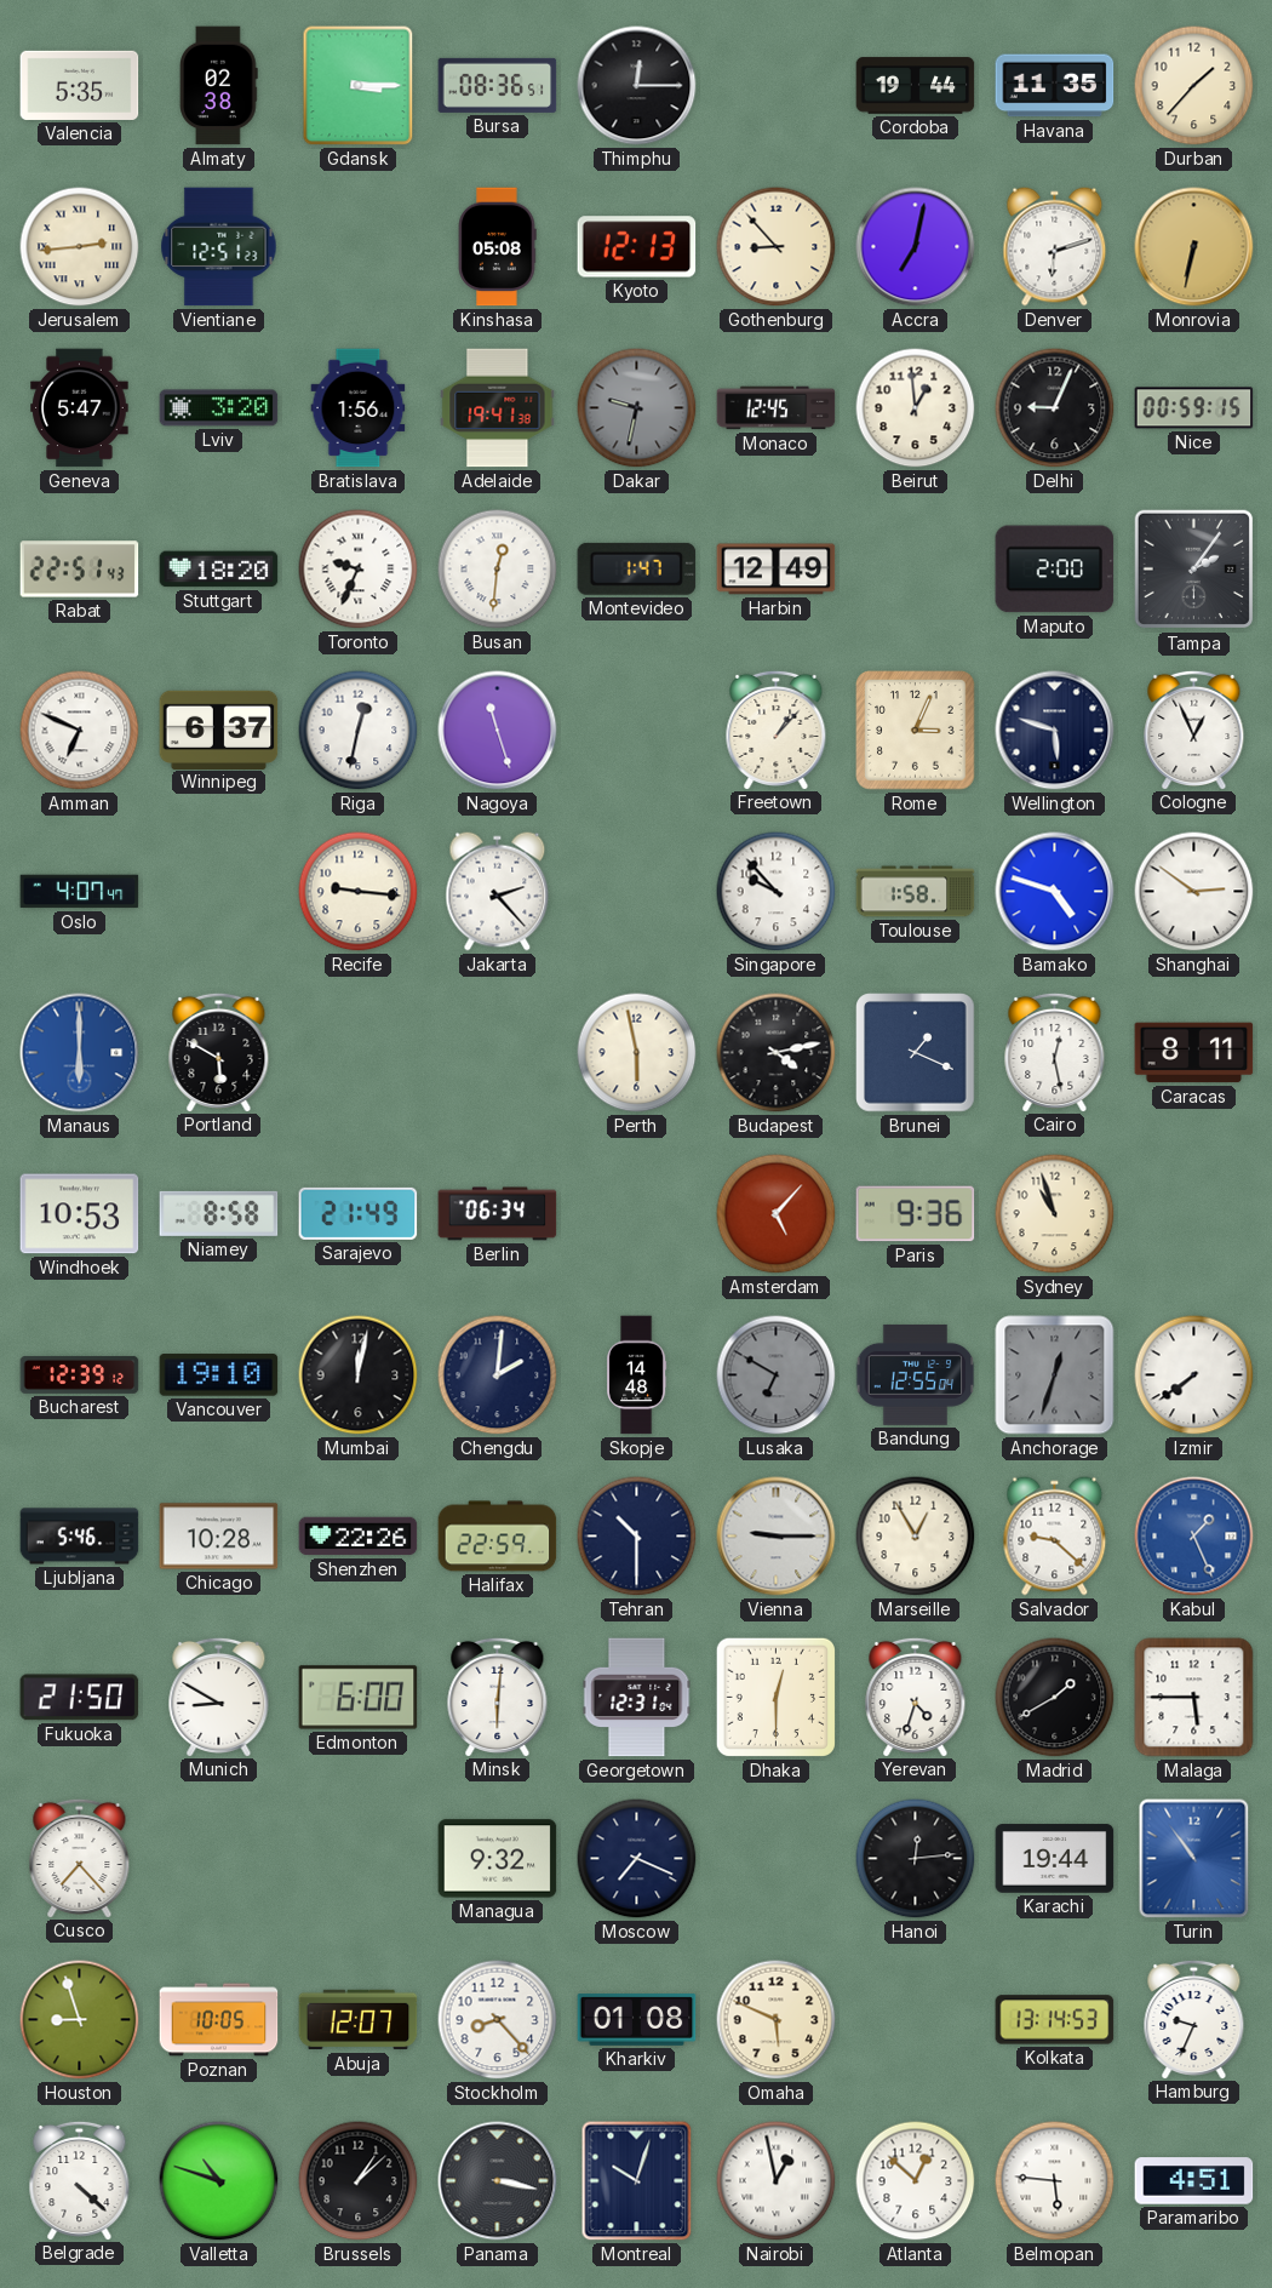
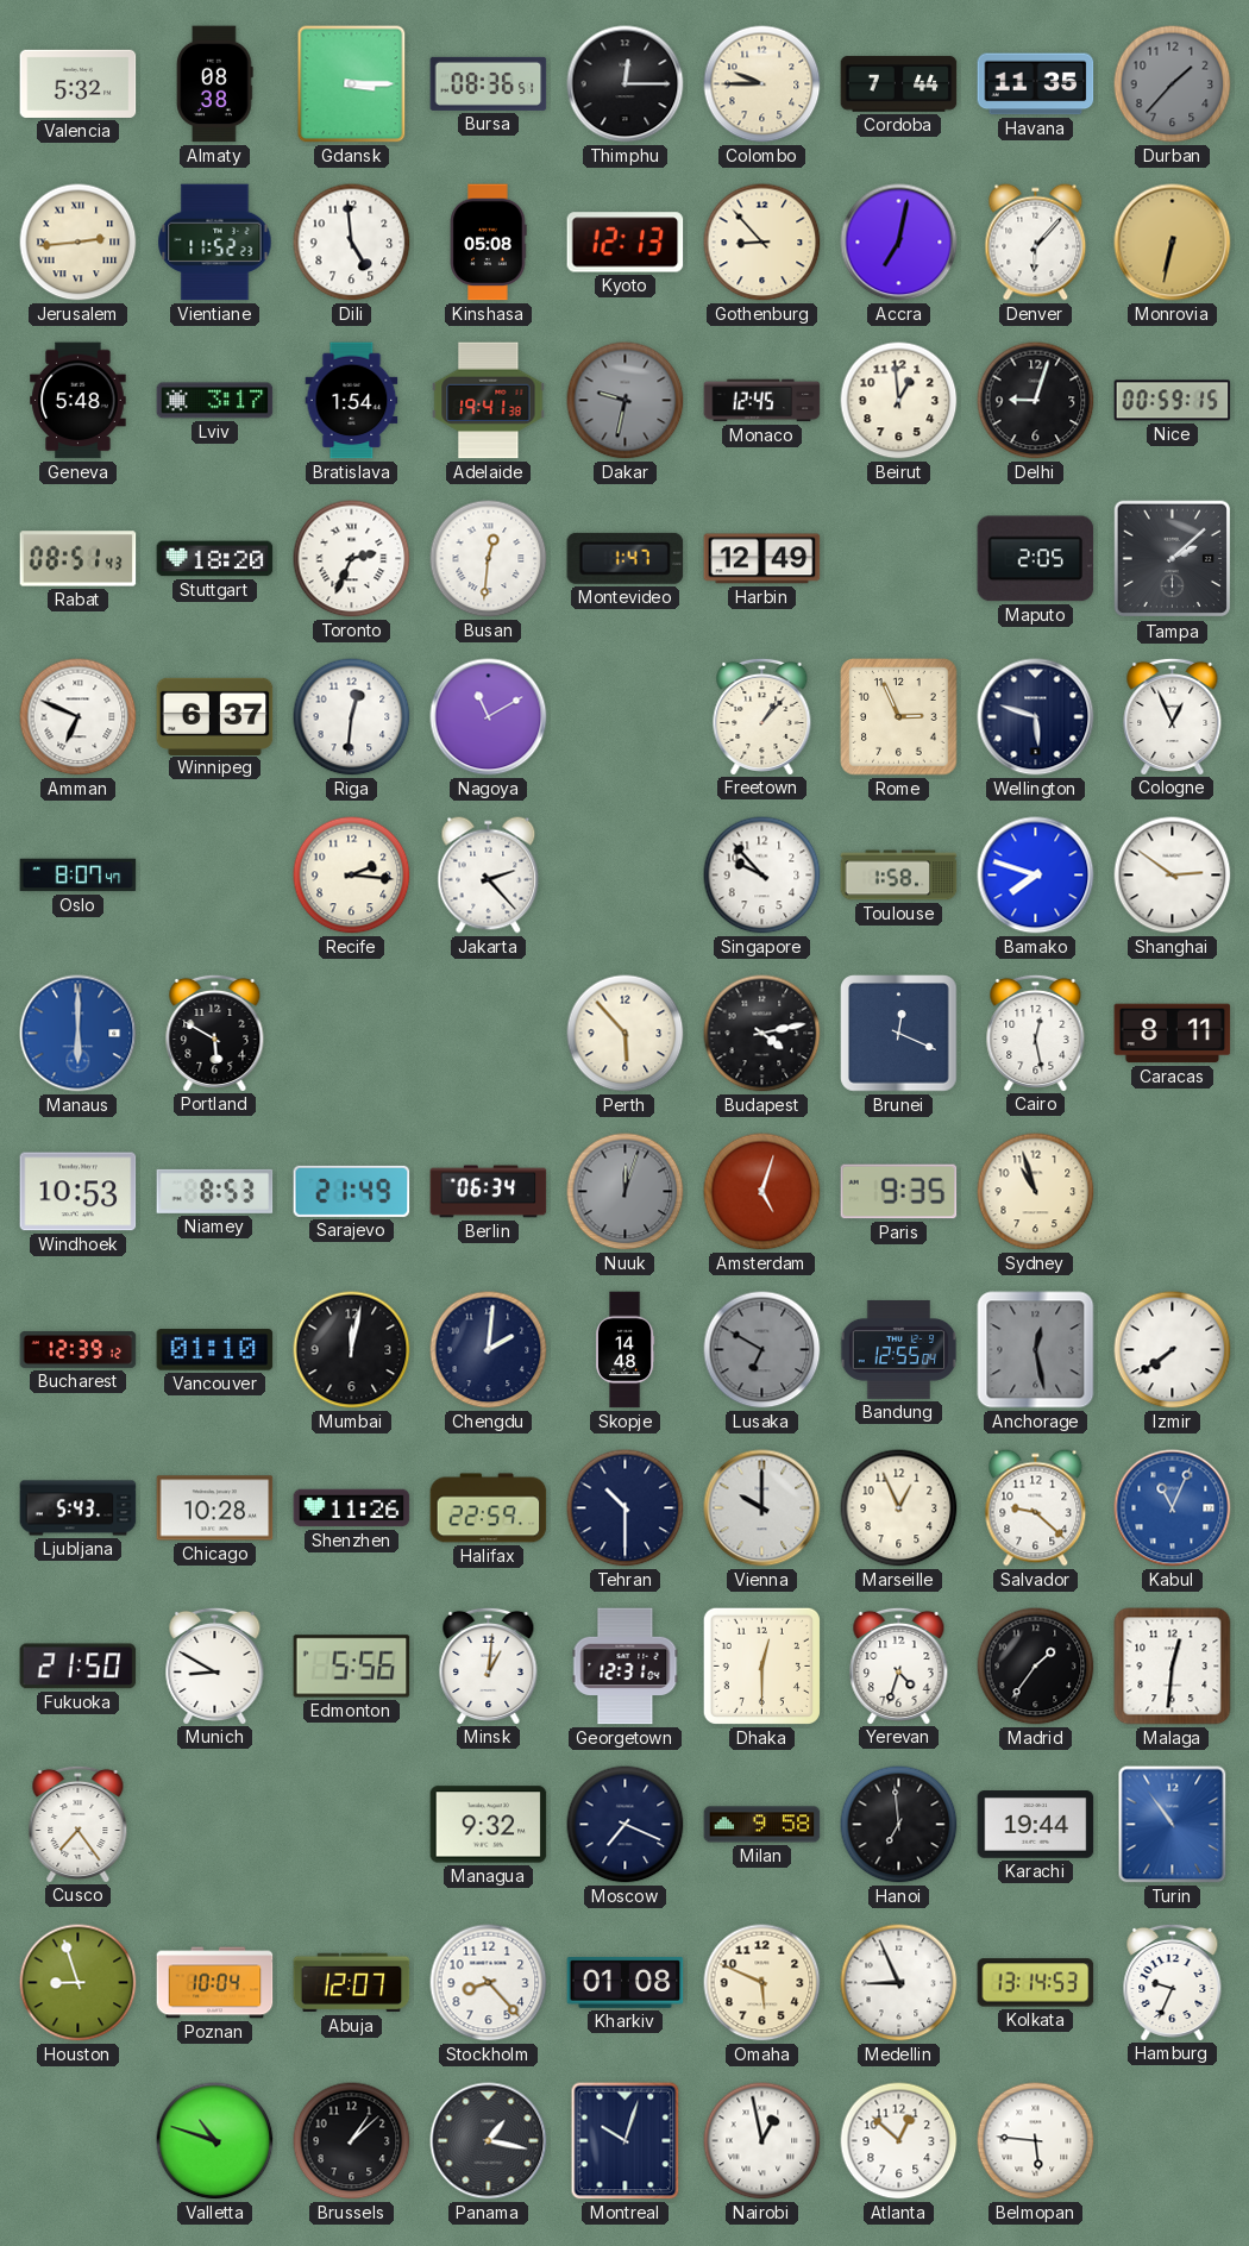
Valencia: 5:35 -> 5:32 (79, 83)
Almaty: 02:38 -> 08:38 (215, 84)
Colombo: none -> 9:45 (762, 84)
Cordoba: 19:44 -> 7:44 (899, 84)
Durban dial: cream -> grey (1173, 84)
Vientiane: 12:51 -> 11:52 (215, 243)
Dili: none -> 4:59 (352, 243)
Denver: 6:12 -> 6:07 (1036, 243)
Geneva: 5:47 -> 5:48 (79, 401)
Lviv: 3:20 -> 3:17 (215, 401)
Bratislava: 1:56 -> 1:54 (352, 401)
Delhi: 9:04 -> 9:03 (1036, 401)
Rabat: 22:51 -> 08:51 (79, 559)
Toronto: 9:34 -> 2:34 (352, 559)
Maputo: 2:00 -> 2:05 (1036, 559)
Tampa: 2:06 -> 2:08 (1173, 559)
Riga: 12:32 -> 12:31 (352, 717)
Nagoya: 11:27 -> 11:10 (489, 717)
Rome: 3:04 -> 2:56 (899, 717)
Oslo: 4:07 -> 8:07 (79, 876)
Recife: 9:16 -> 2:16 (352, 876)
Bamako: 4:48 -> 7:48 (1036, 876)
Perth: 5:58 -> 5:53 (626, 1034)
Brunei: 1:19 -> 12:19 (899, 1034)
Niamey: 8:58 -> 8:53 (215, 1191)
Nuuk: none -> 12:03 (626, 1192)
Amsterdam: 5:07 -> 5:03 (762, 1192)
Paris: 9:36 -> 9:35 (899, 1192)
Vancouver: 19:10 -> 01:10 (215, 1350)
Anchorage: 12:33 -> 12:28 (1036, 1350)
Ljubljana: 5:46 -> 5:43 (79, 1508)
Shenzhen: 22:26 -> 11:26 (352, 1508)
Vienna: 9:15 -> 10:00 (762, 1508)
Marseille: 12:55 -> 12:56 (899, 1508)
Kabul: 1:26 -> 11:04 (1173, 1508)
Edmonton: 6:00 -> 5:56 (352, 1667)
Minsk: 6:01 -> 1:01 (489, 1665)
Madrid: 1:40 -> 1:36 (1036, 1667)
Malaga: 5:45 -> 12:31 (1173, 1667)
Cusco: 7:23 -> 7:24 (79, 1824)
Milan: none -> 9:58 (762, 1825)
Hanoi: 12:14 -> 6:59 (899, 1825)
Poznan: 10:05 -> 10:04 (215, 1983)
Medellin: none -> 8:56 (899, 1983)
Belgrade: 4:22 -> none (80, 2180)
Panama: 3:17 -> 1:17 (489, 2141)
Paramaribo: 4:51 -> none (1194, 2181)
